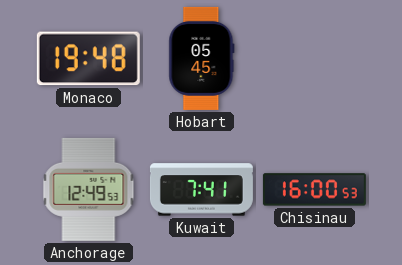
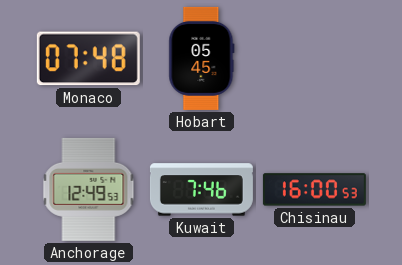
Monaco: 19:48 -> 07:48 (88, 59)
Kuwait: 7:41 -> 7:46 (201, 190)
